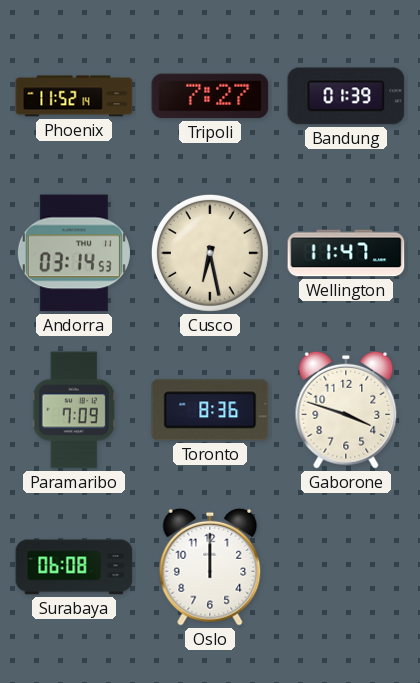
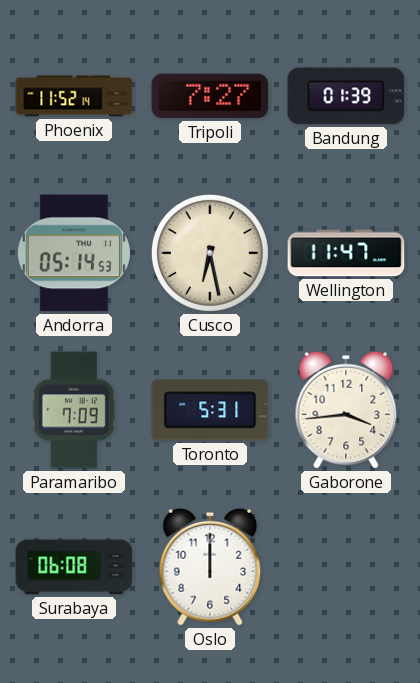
Andorra: 03:14 -> 05:14 (74, 253)
Toronto: 8:36 -> 5:31 (210, 410)
Gaborone: 3:48 -> 3:44 (346, 410)
